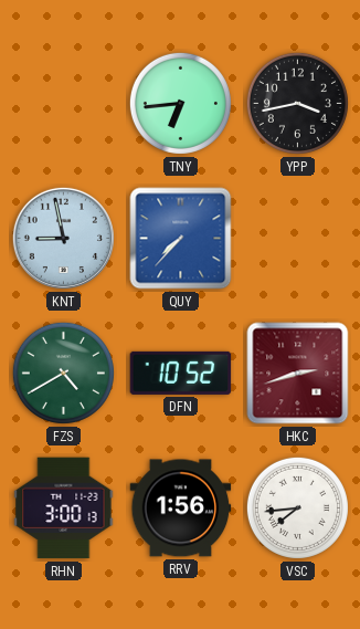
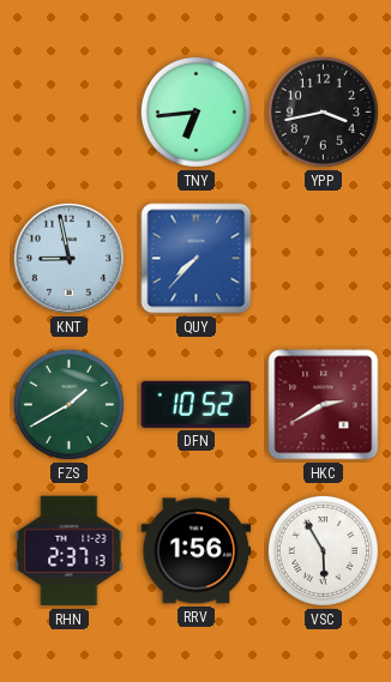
FZS: 4:40 -> 1:40 (68, 404)
HKC: 2:42 -> 2:40 (324, 405)
RHN: 3:00 -> 2:37 (70, 551)
VSC: 7:44 -> 5:55 (323, 550)
